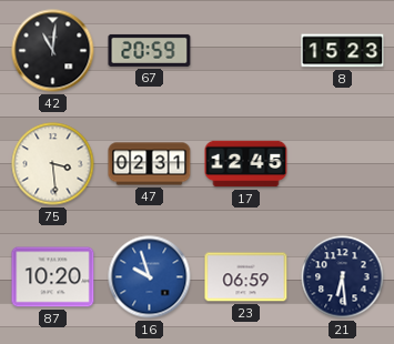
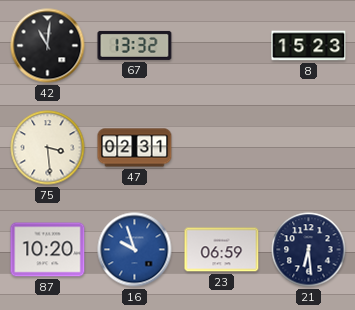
67: 20:59 -> 13:32 (135, 45)
17: 12:45 -> none (246, 164)
